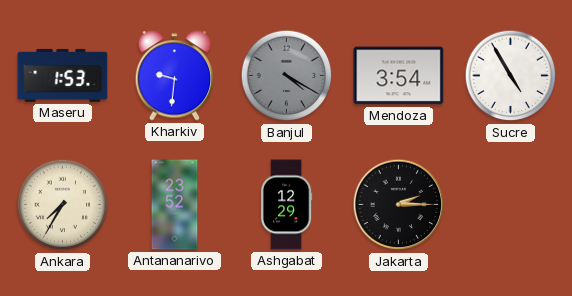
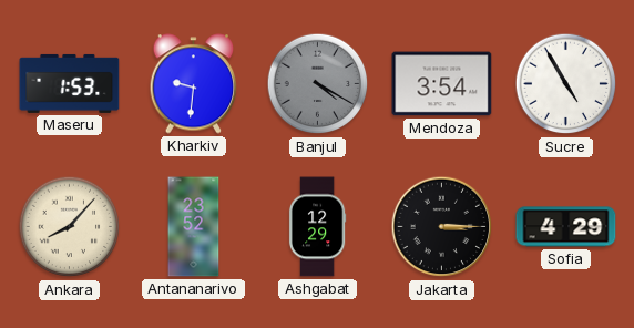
Ankara: 7:35 -> 8:07 (70, 227)
Jakarta: 2:15 -> 3:15 (442, 227)
Sofia: none -> 4:29 (566, 227)
